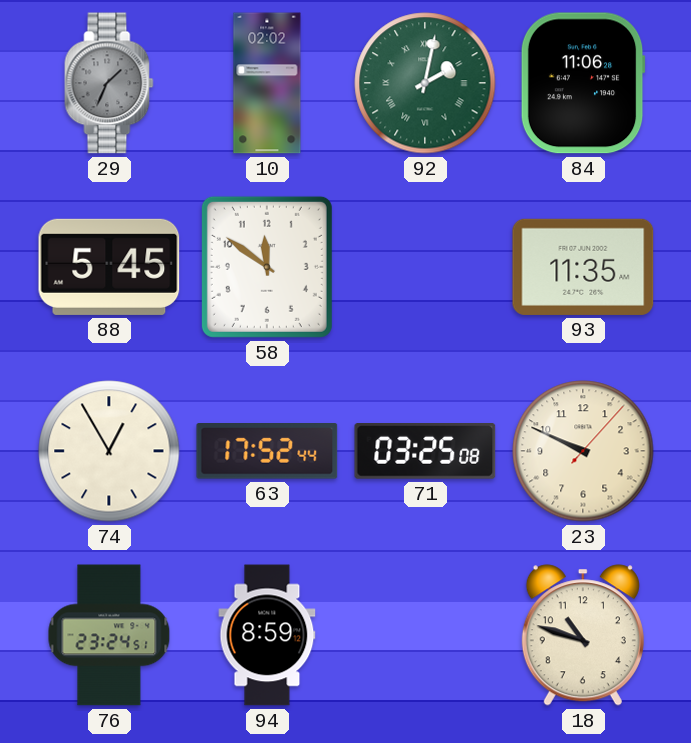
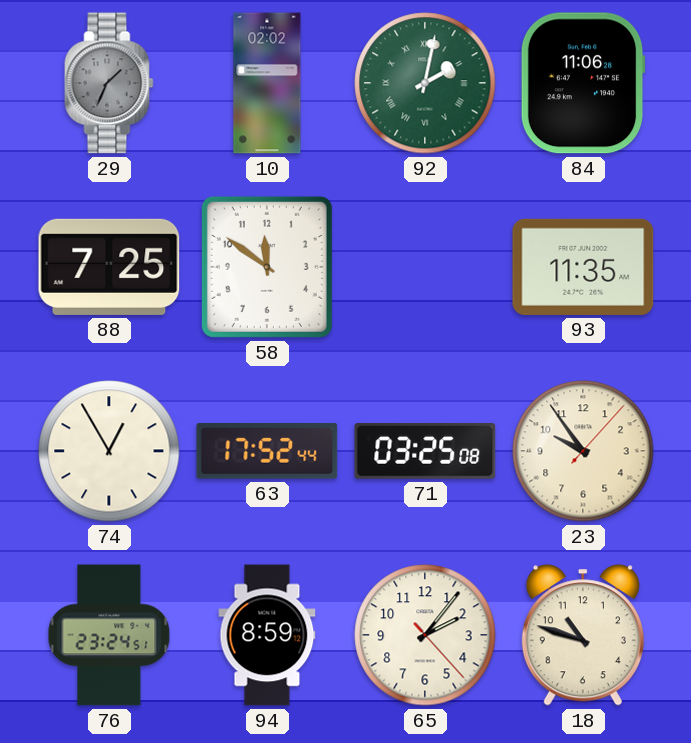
88: 5:45 -> 7:25 (109, 267)
23: 9:49 -> 9:54 (583, 451)
65: none -> 2:06 (425, 635)
